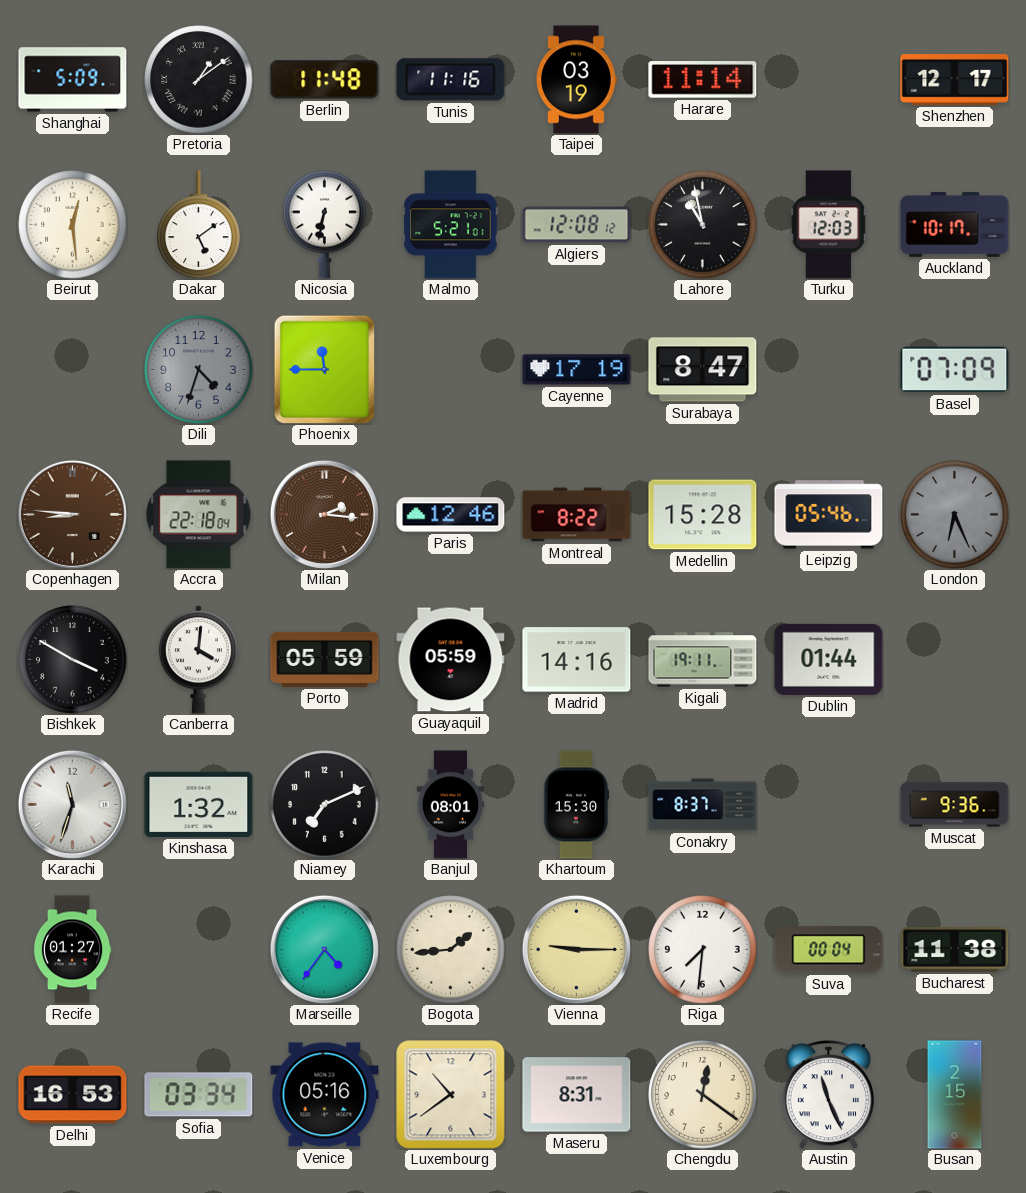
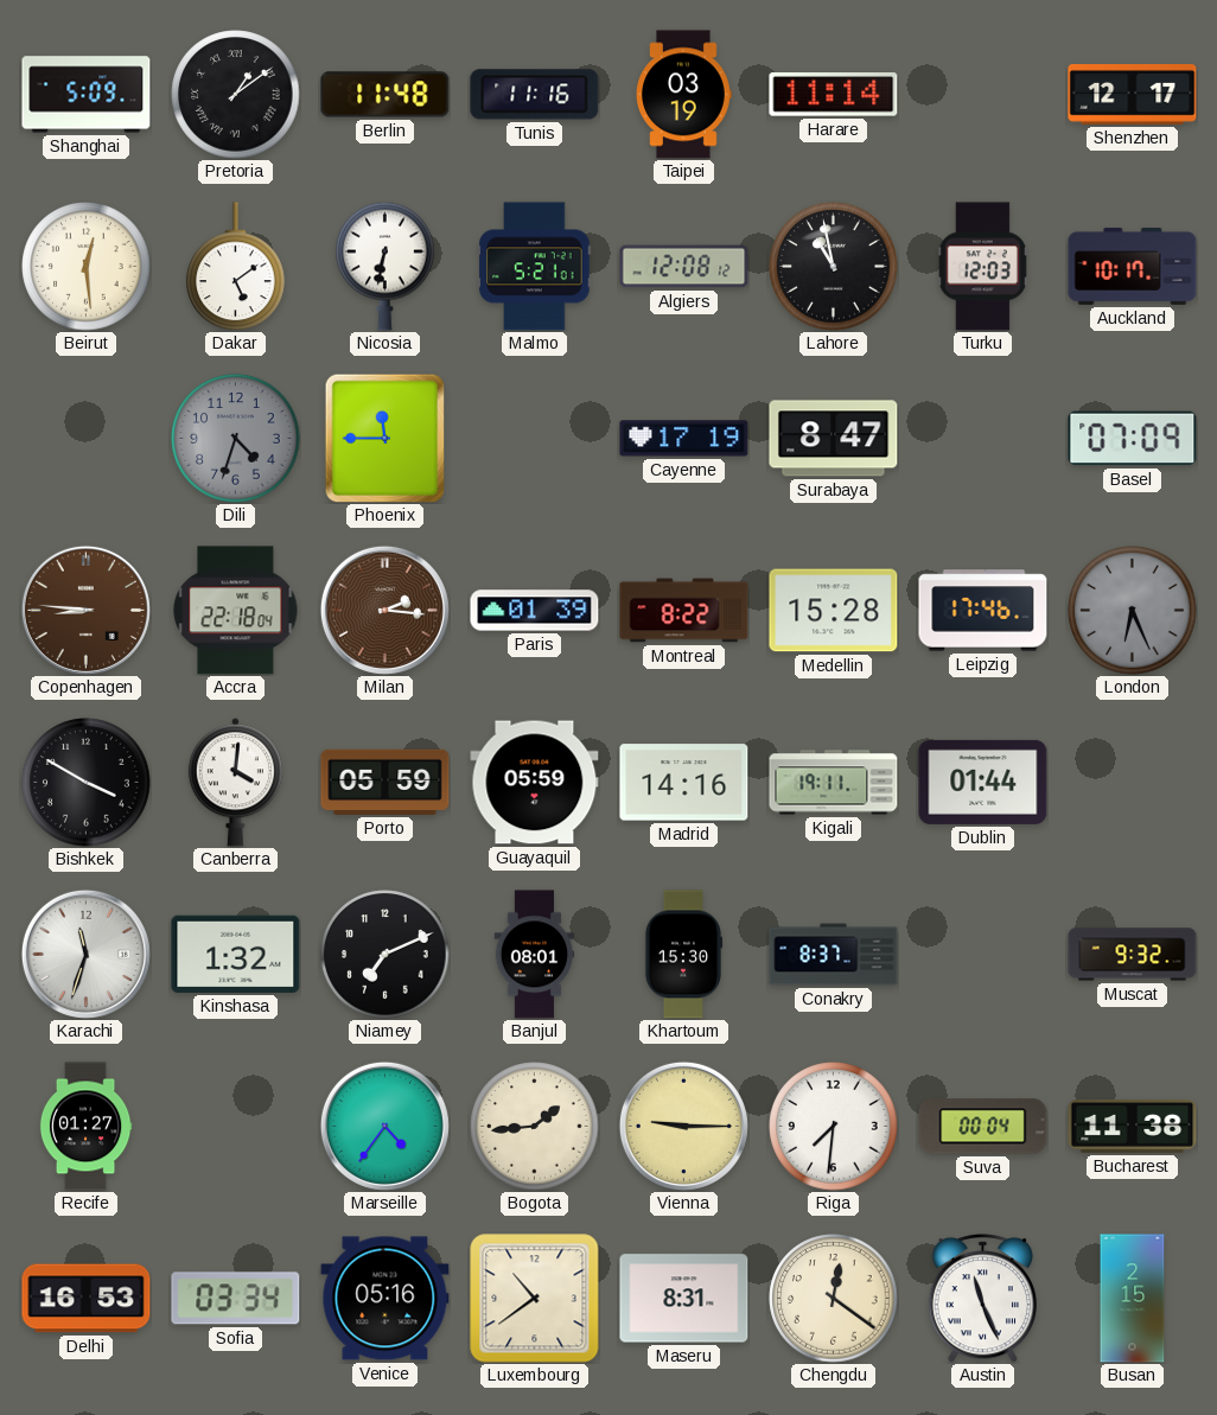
Paris: 12:46 -> 01:39 (535, 611)
Leipzig: 05:46 -> 17:46 (983, 611)
Muscat: 9:36 -> 9:32 (1133, 955)
